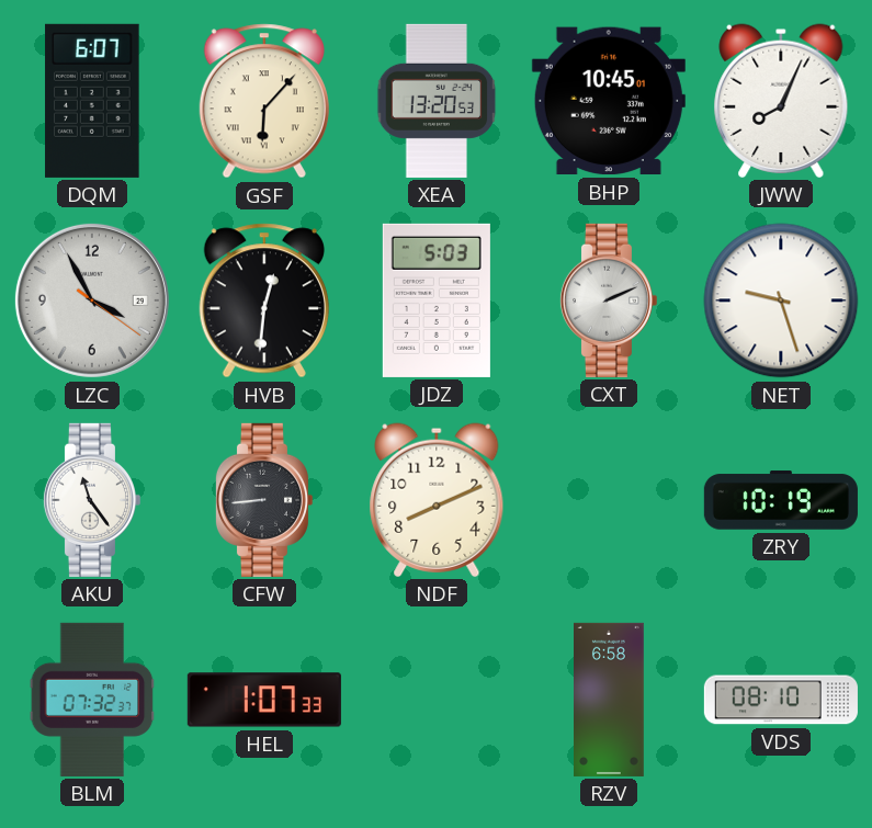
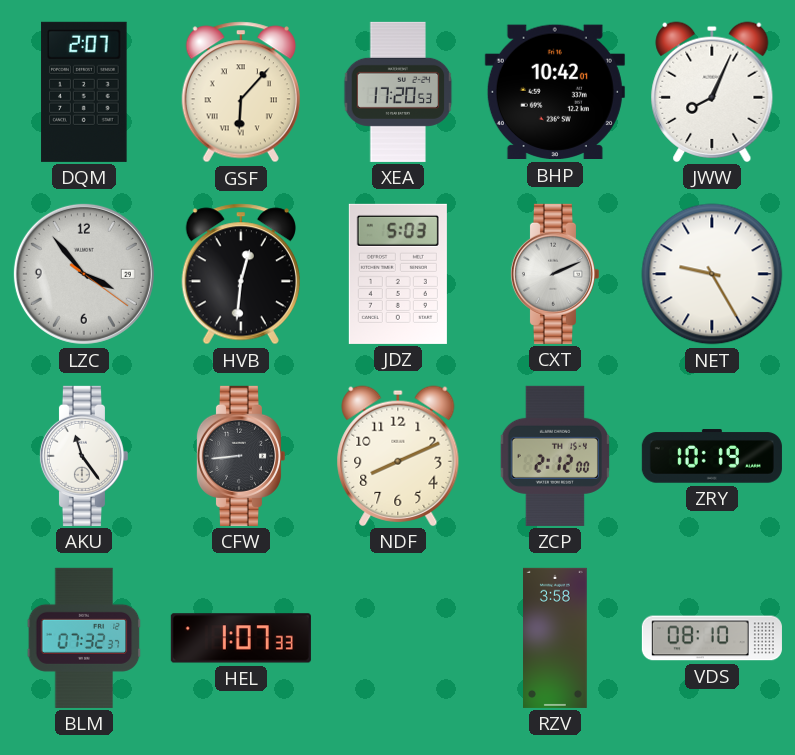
DQM: 6:07 -> 2:07 (84, 92)
XEA: 13:20 -> 17:20 (398, 92)
BHP: 10:45 -> 10:42 (555, 92)
LZC: 3:55 -> 3:53 (84, 274)
NET: 9:27 -> 9:25 (712, 274)
ZCP: none -> 2:12 (555, 456)
RZV: 6:58 -> 3:58 (556, 638)
